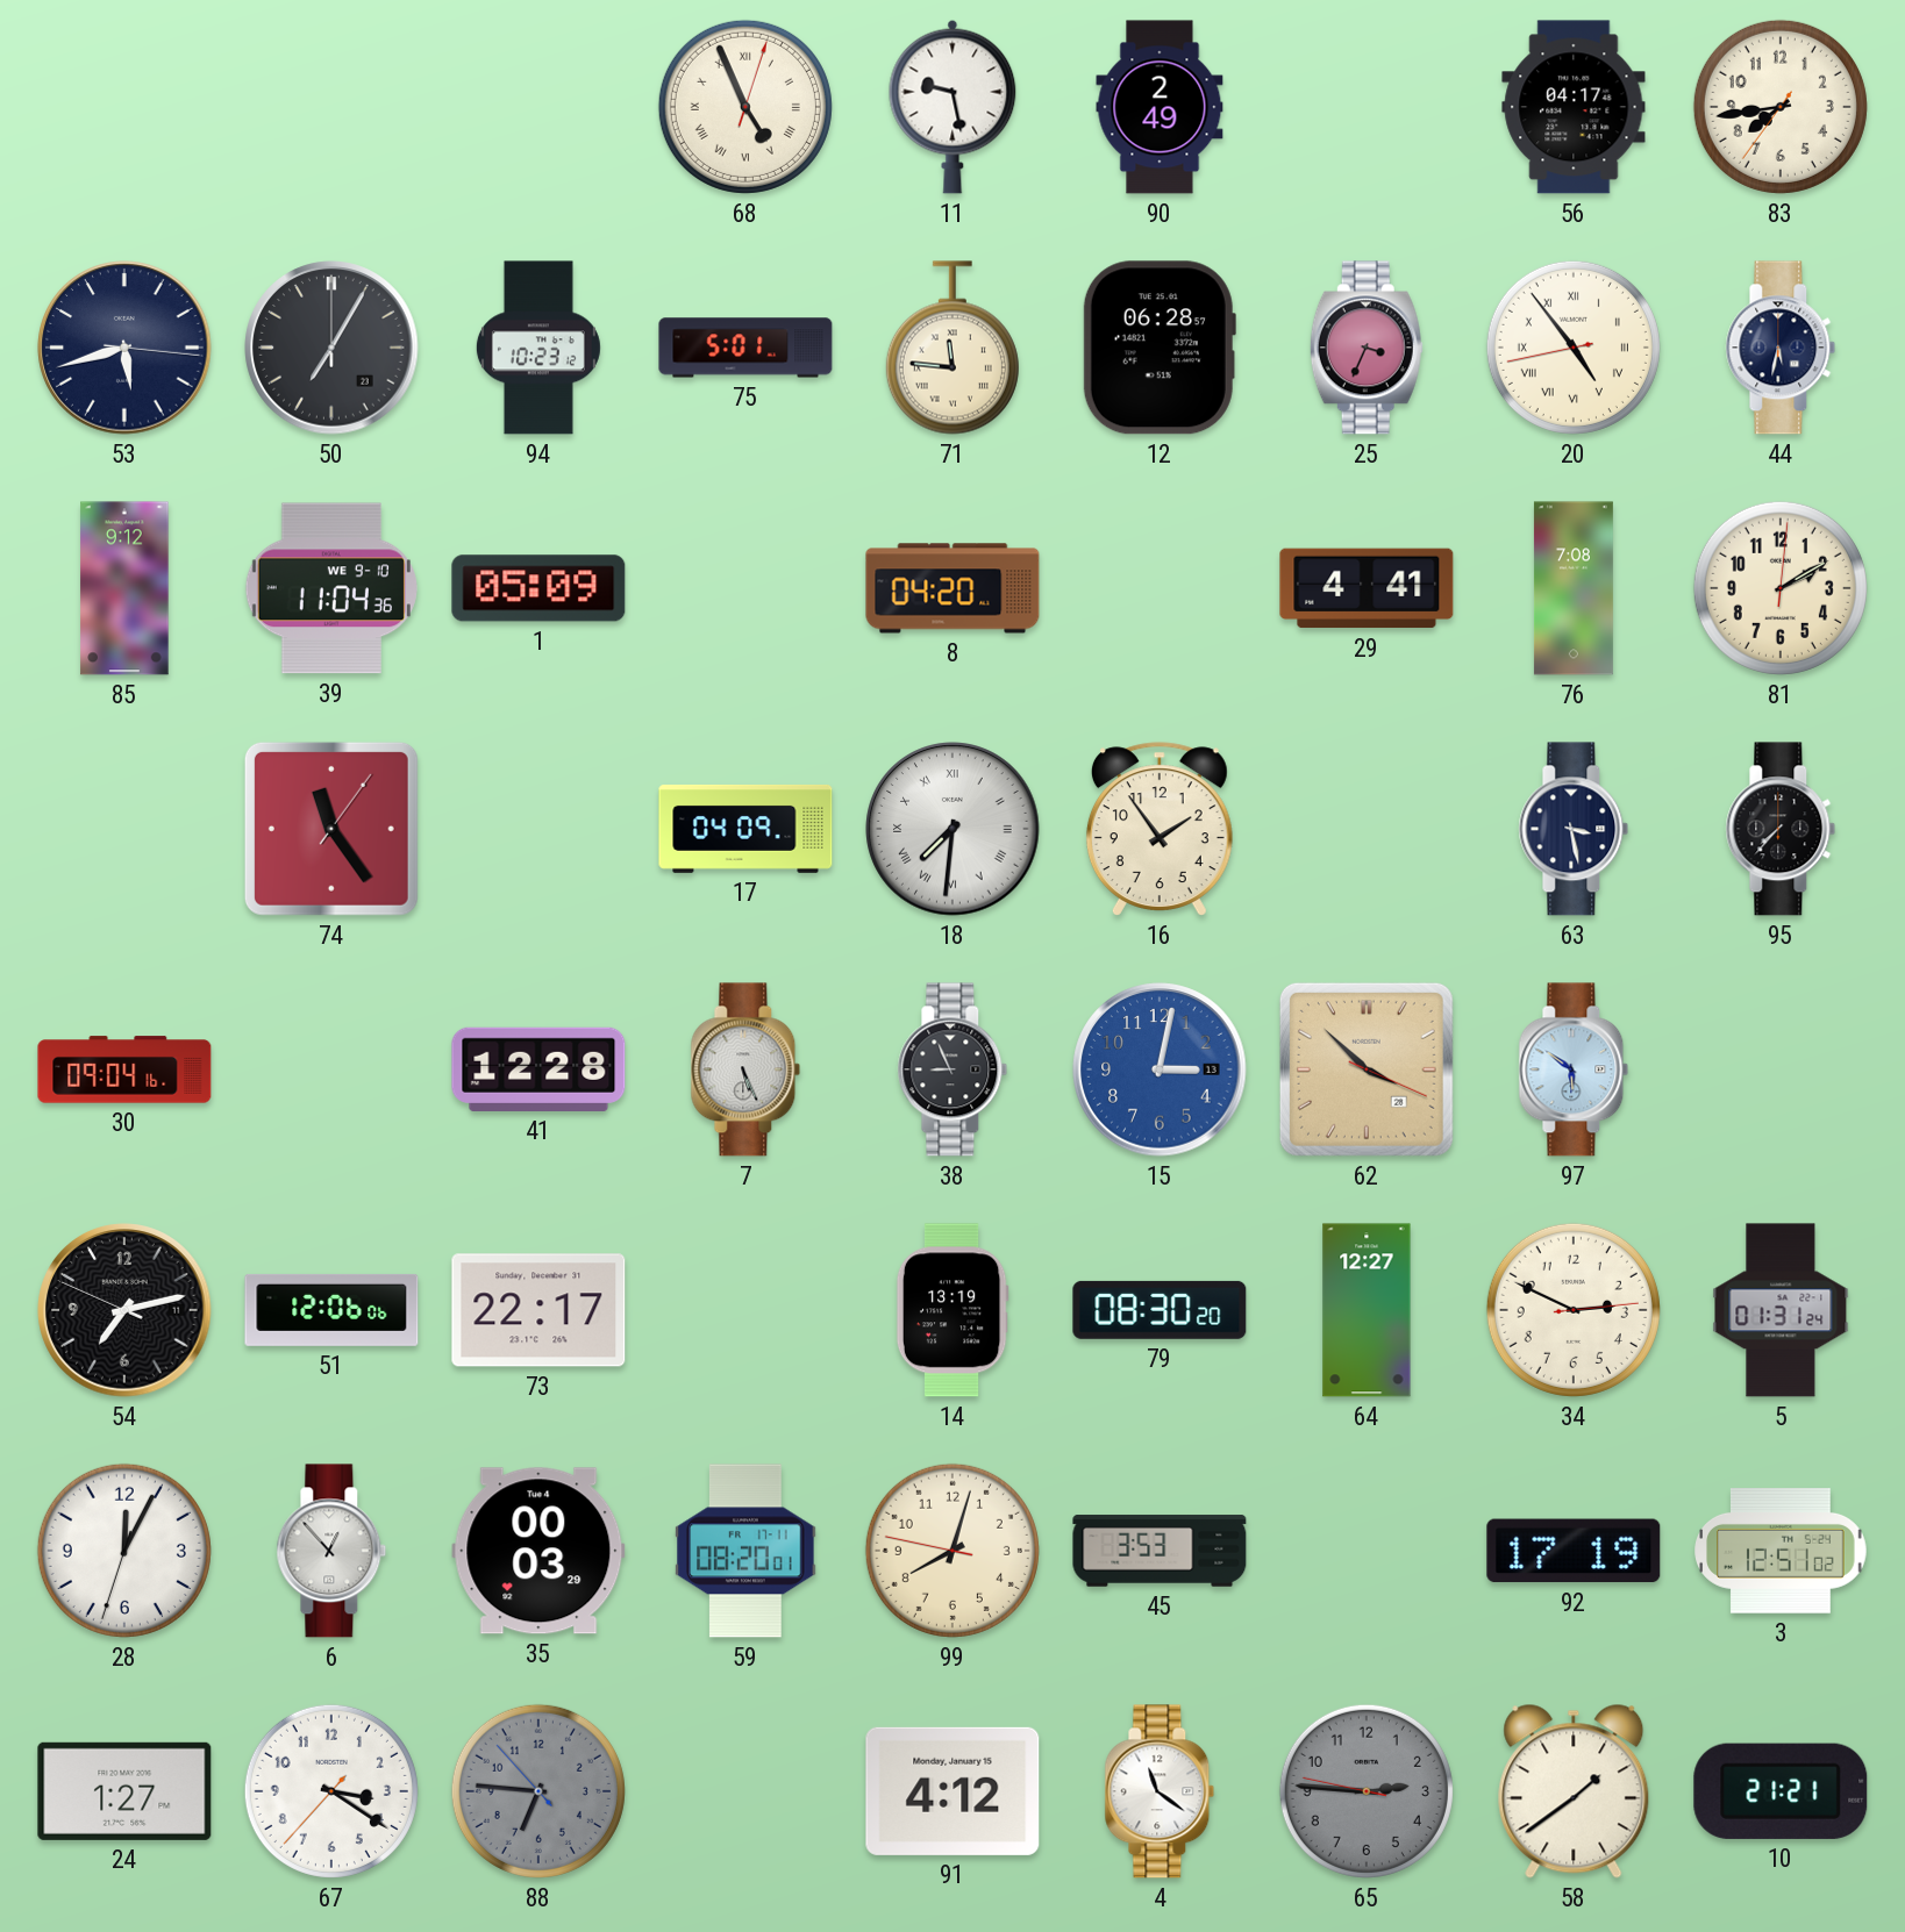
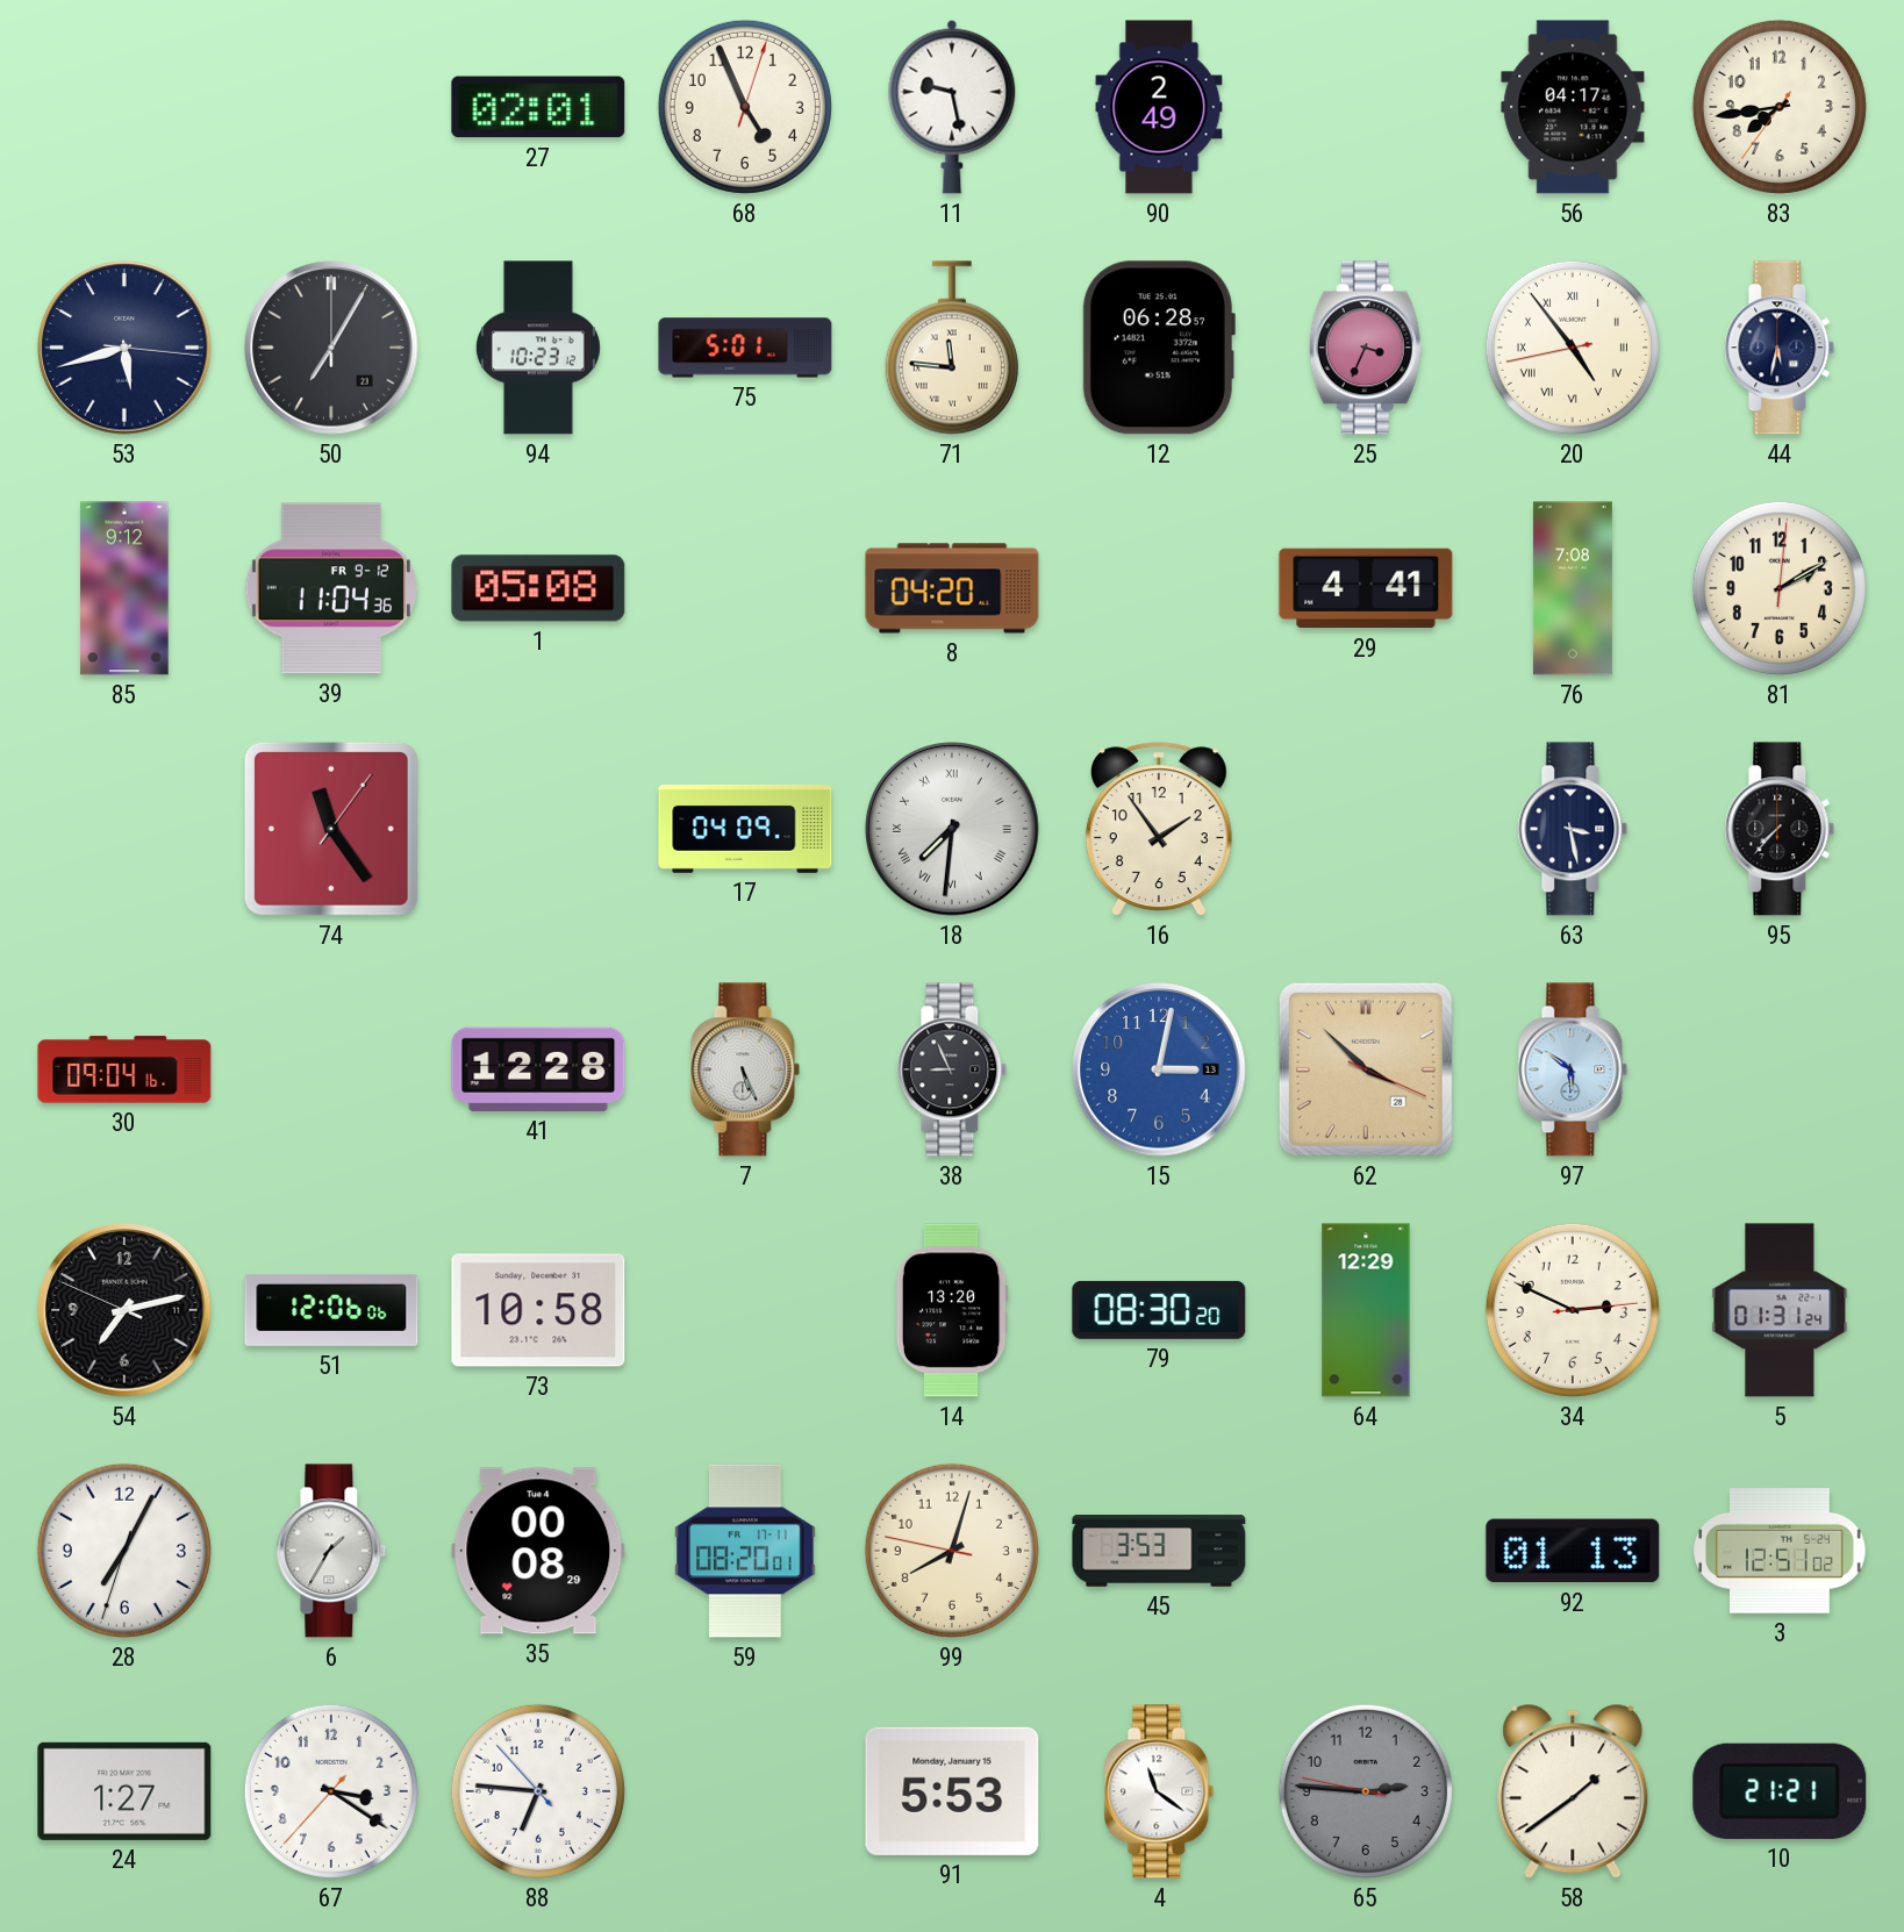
27: none -> 02:01 (538, 107)
68 numerals: Roman -> Arabic (745, 107)
39 date: WE 9-10 -> FR 9-12 (331, 588)
1: 05:09 -> 05:08 (538, 588)
73: 22:17 -> 10:58 (538, 1310)
14: 13:19 -> 13:20 (952, 1310)
64: 12:27 -> 12:29 (1366, 1310)
28: 12:04 -> 7:04 (124, 1551)
6: 12:53 -> 1:35 (331, 1551)
35: 00:03 -> 00:08 (538, 1551)
92: 17:19 -> 01:13 (1573, 1551)
88 dial: grey -> white (538, 1791)
91: 4:12 -> 5:53 (952, 1791)
